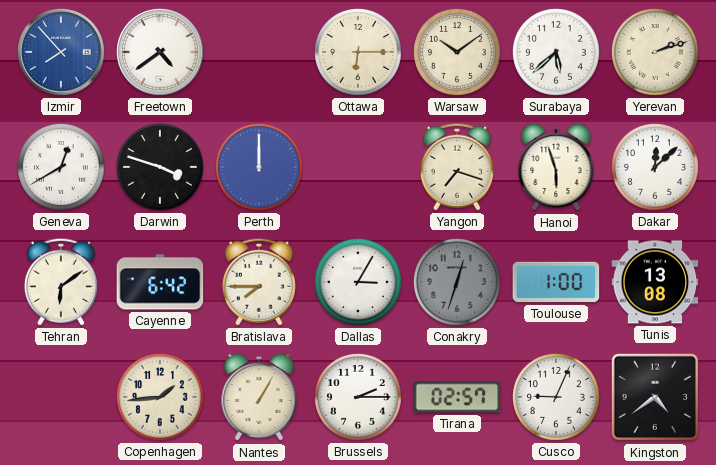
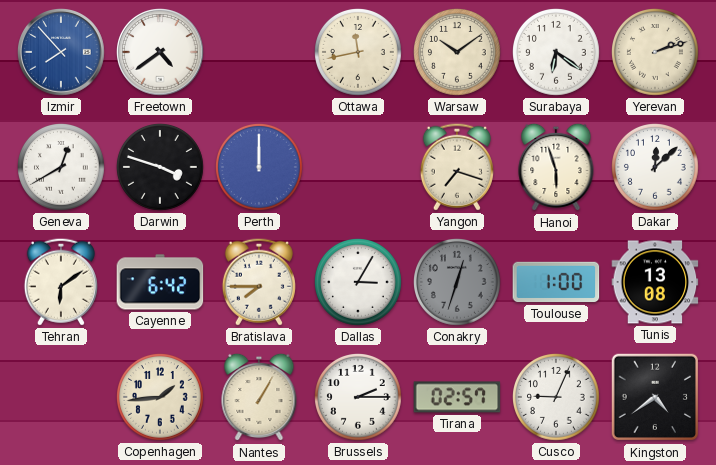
Ottawa: 6:15 -> 11:43 (359, 53)
Surabaya: 5:38 -> 6:21 (557, 53)
